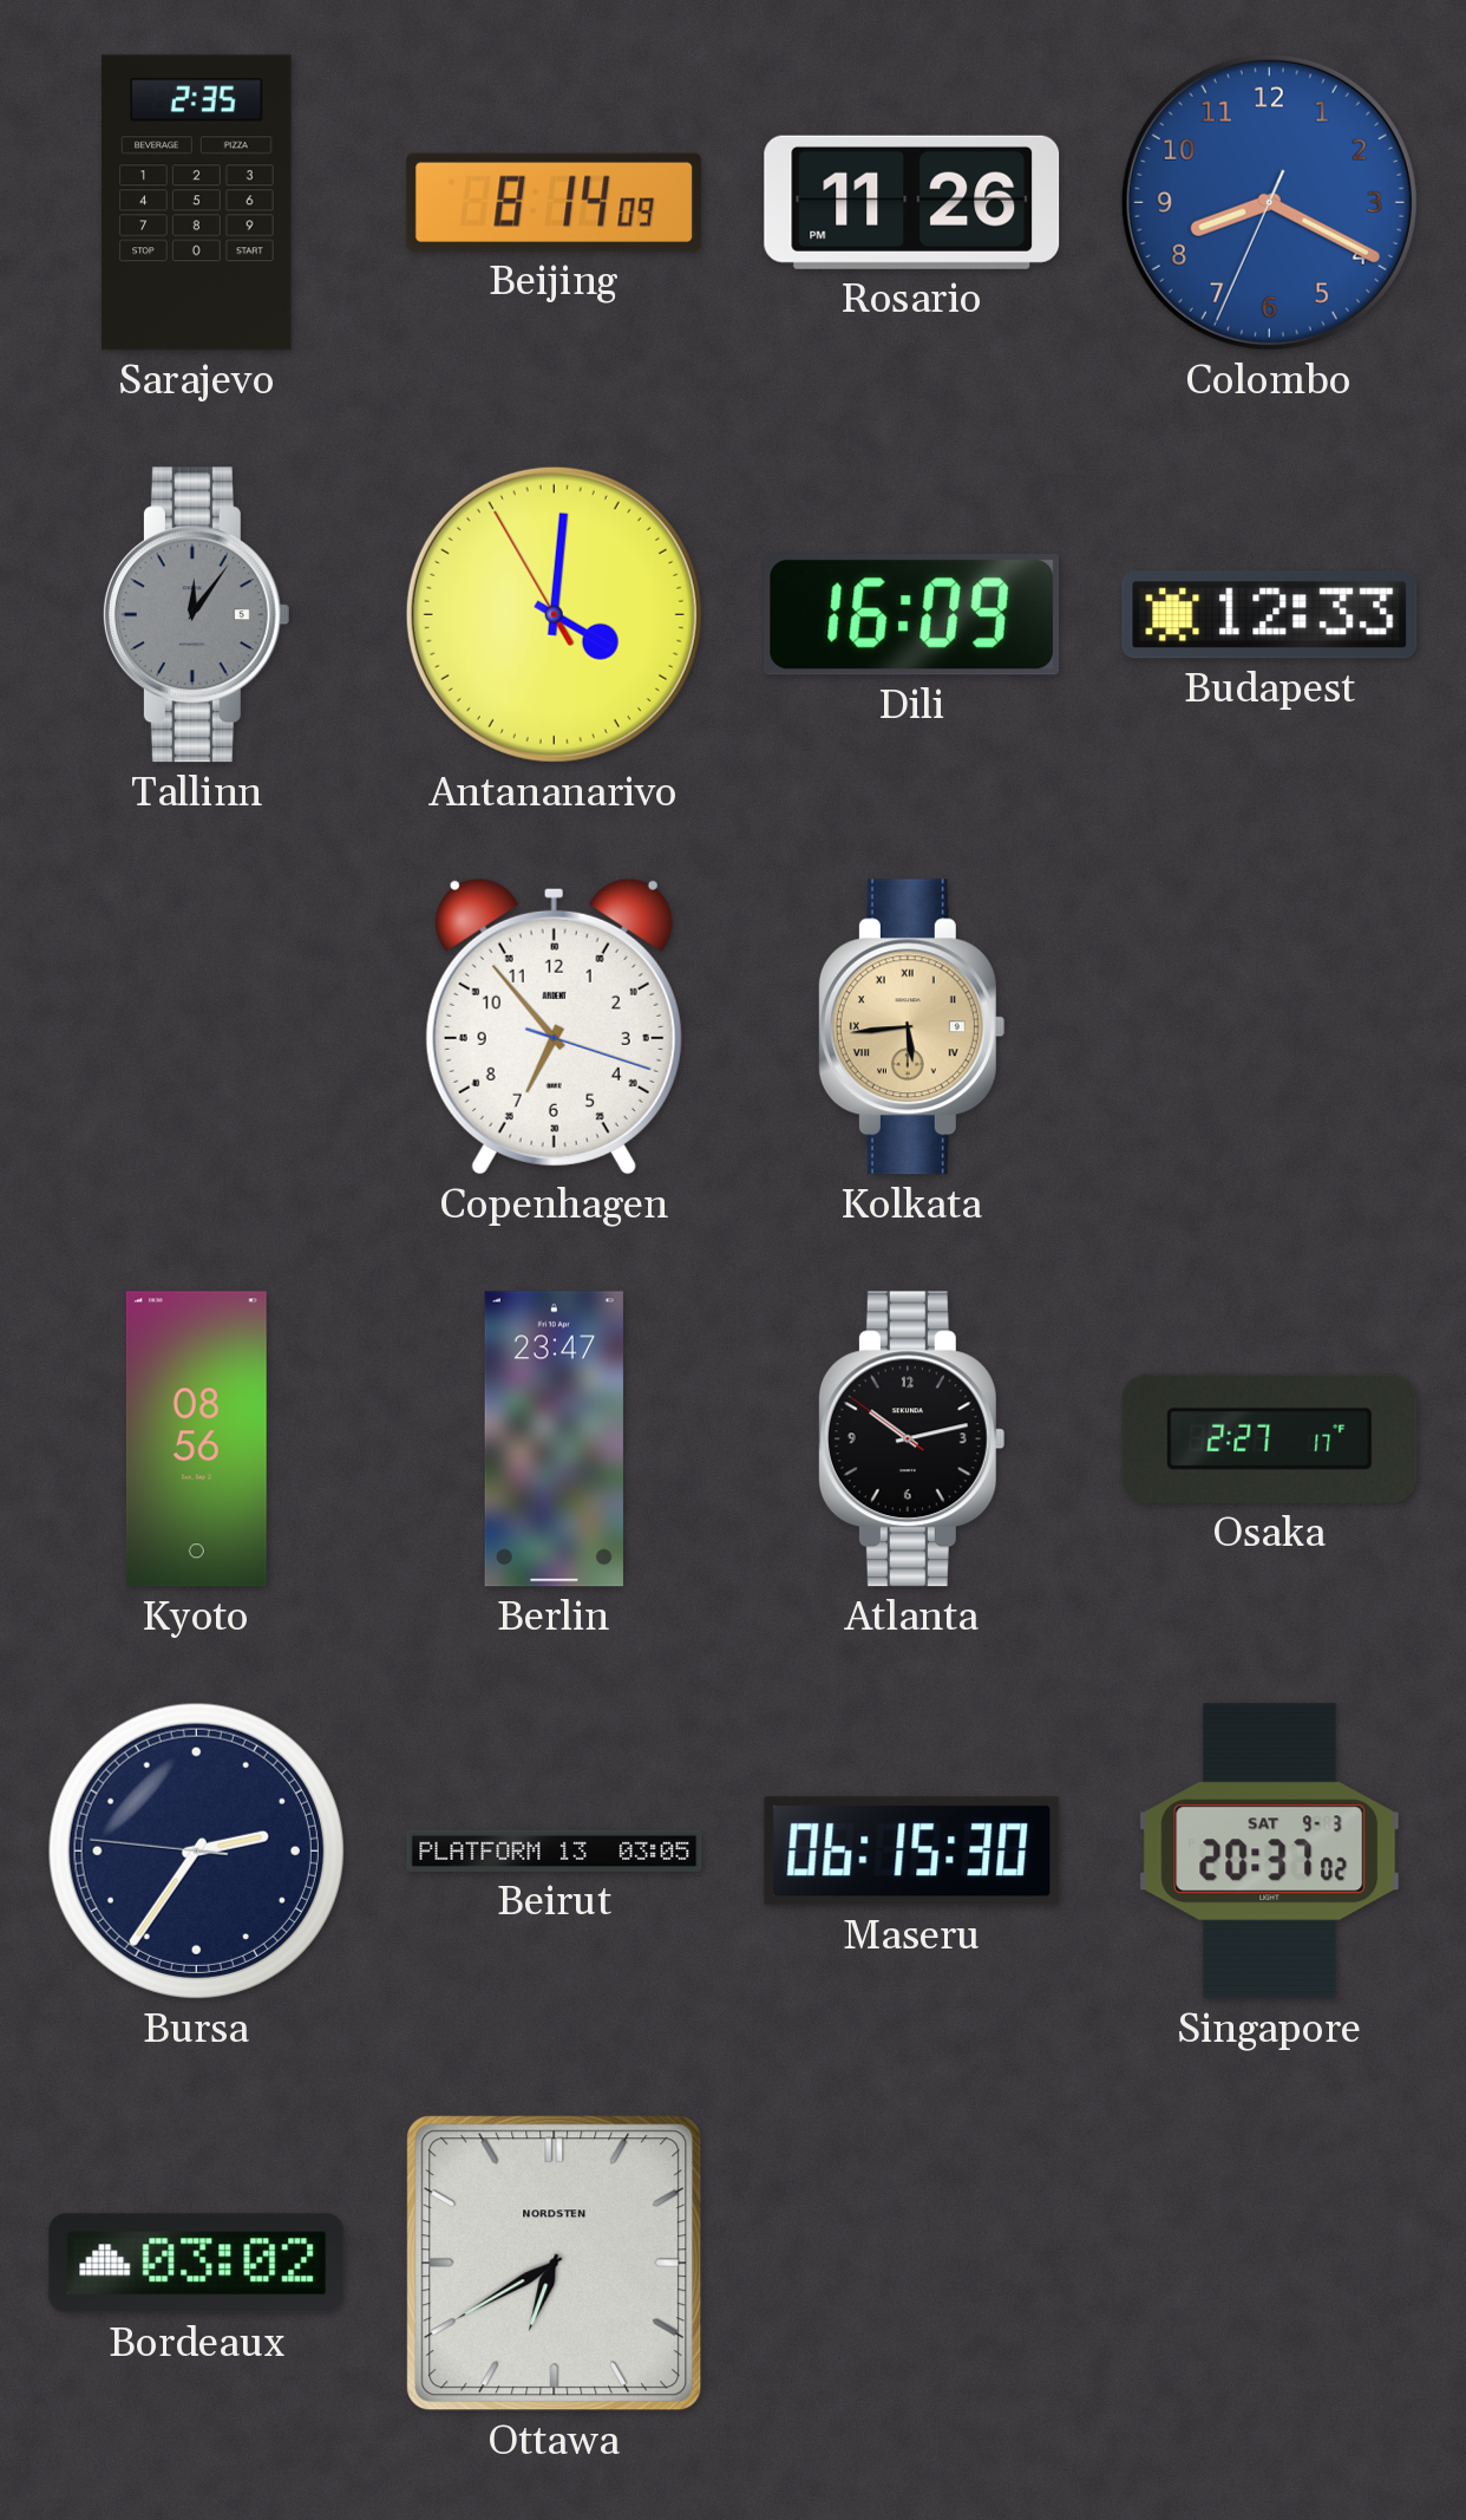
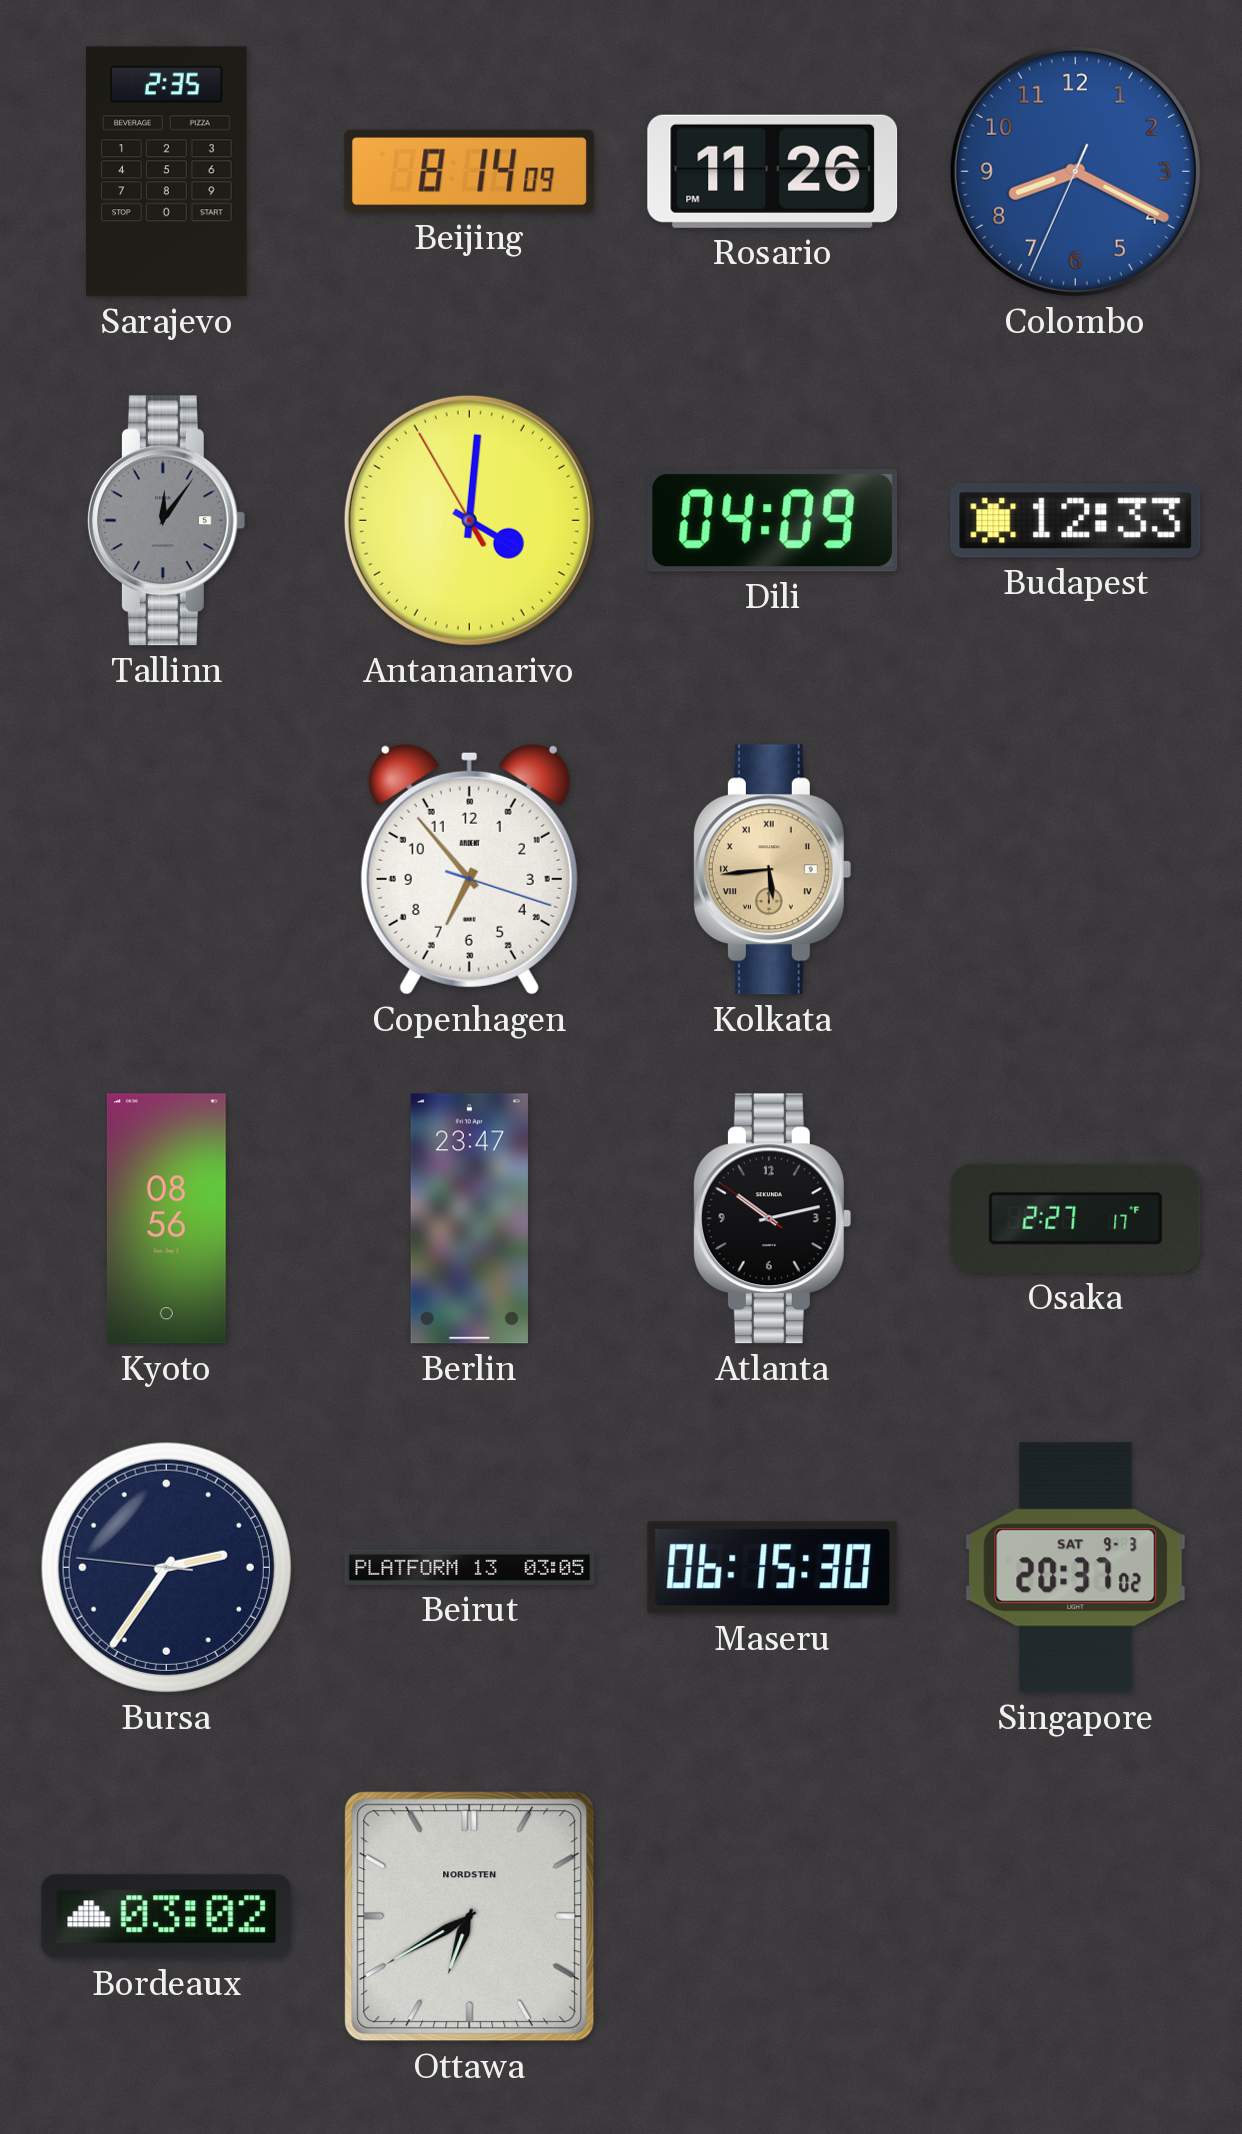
Dili: 16:09 -> 04:09 (773, 521)
